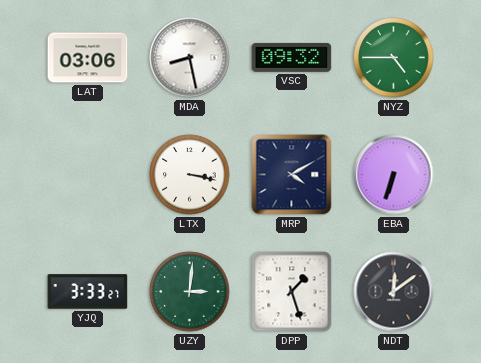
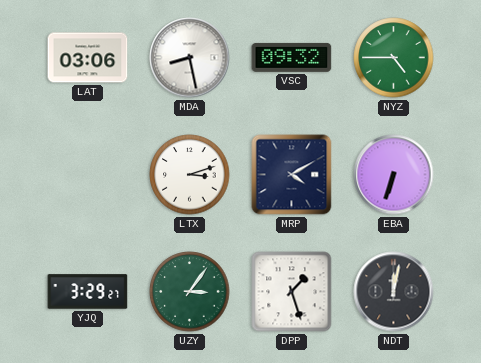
LTX: 3:17 -> 3:12 (190, 175)
YJQ: 3:33 -> 3:29 (88, 292)
UZY: 3:01 -> 3:06 (190, 292)
NDT: 12:09 -> 12:02 (394, 292)
